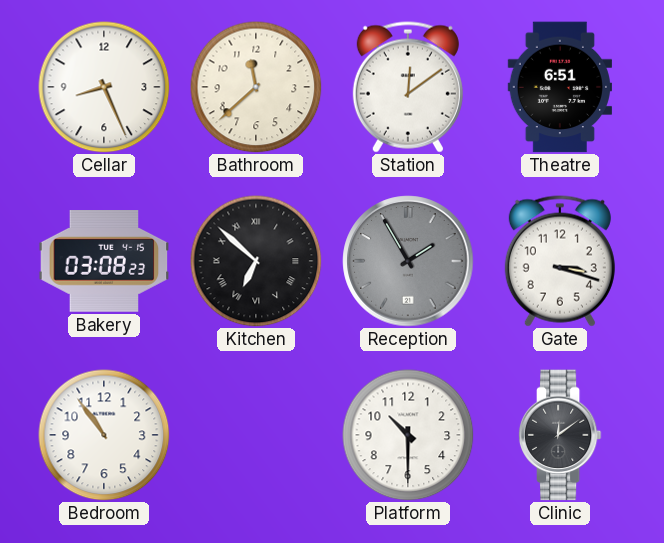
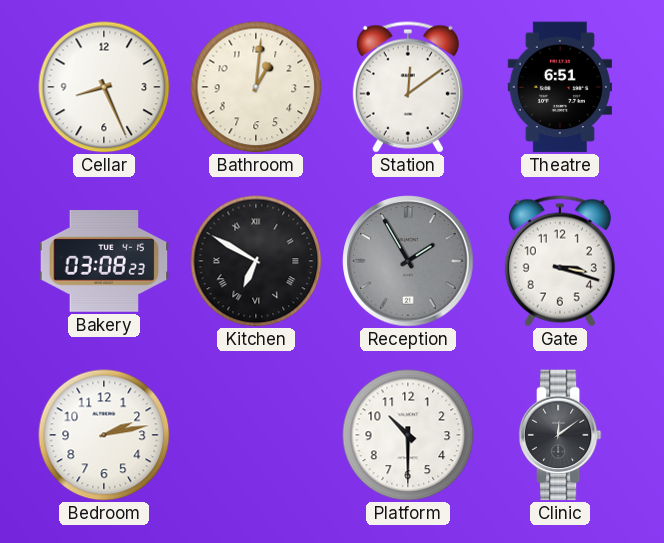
Bathroom: 11:38 -> 1:01 (256, 87)
Kitchen: 6:52 -> 6:50 (256, 261)
Bedroom: 10:54 -> 2:13 (104, 435)
